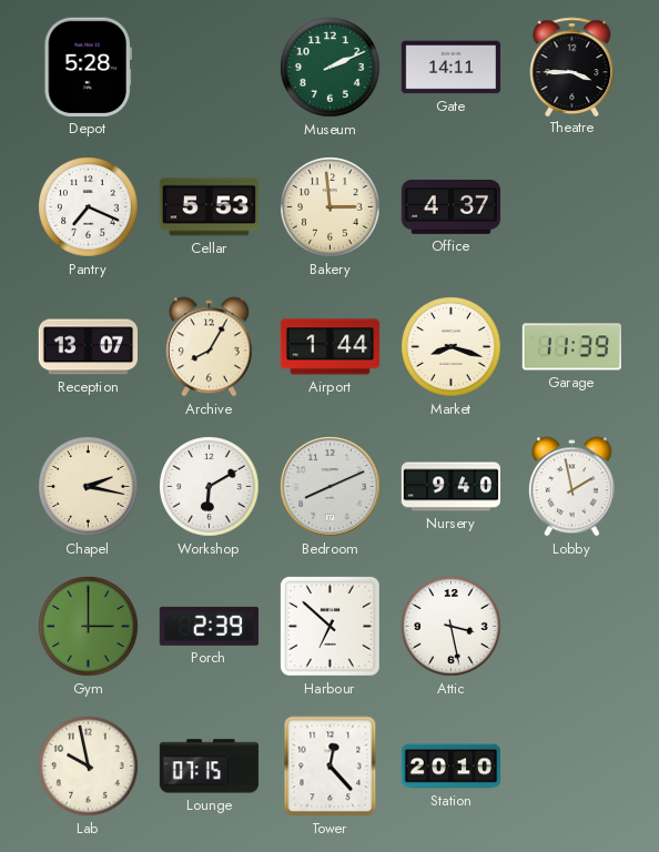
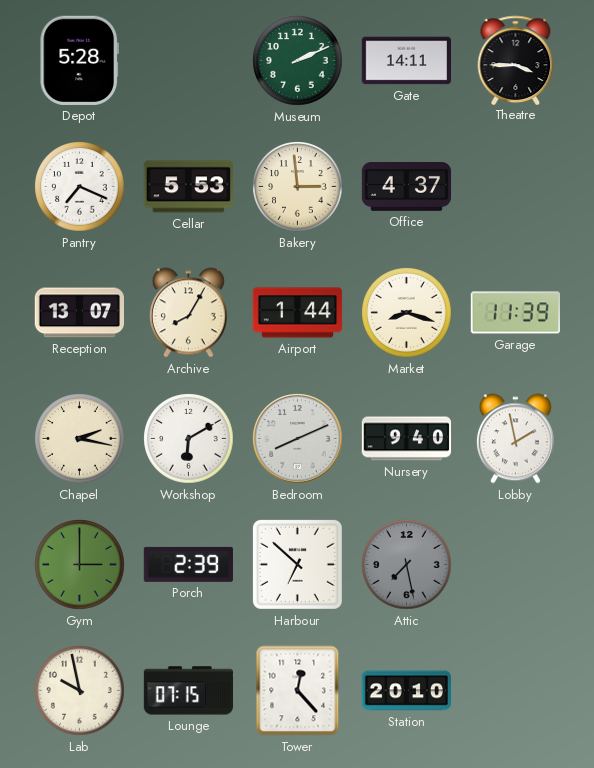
Attic: 3:28 -> 7:28 (407, 565)
Attic dial: white -> grey (407, 565)
